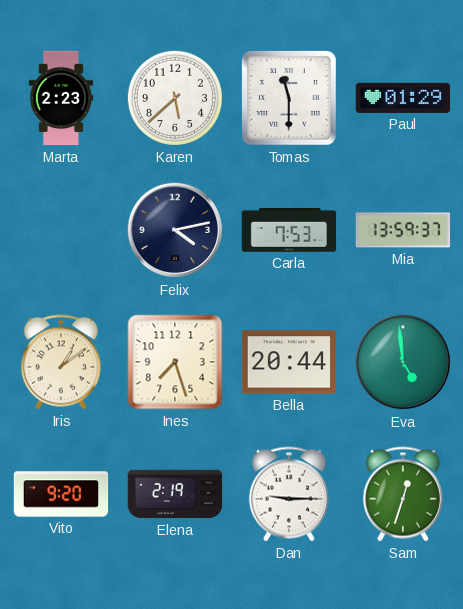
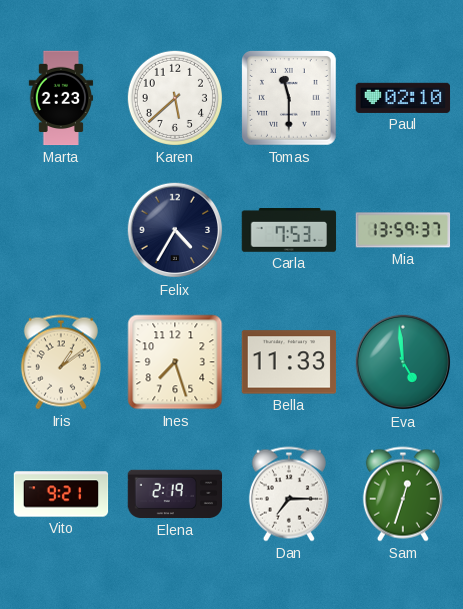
Paul: 01:29 -> 02:10 (403, 98)
Felix: 4:13 -> 4:35 (175, 230)
Bella: 20:44 -> 11:33 (289, 362)
Vito: 9:20 -> 9:21 (61, 494)
Dan: 9:15 -> 7:15 (289, 494)
